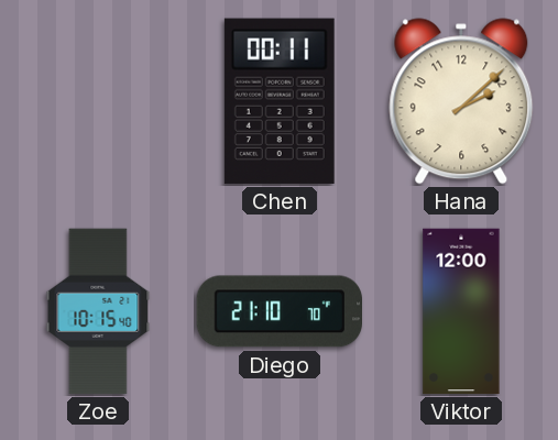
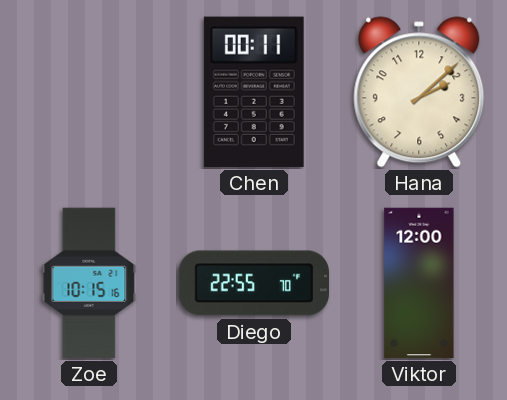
Zoe: 10:15:40 -> 10:15:16 (89, 283)
Diego: 21:10 -> 22:55 (253, 283)
